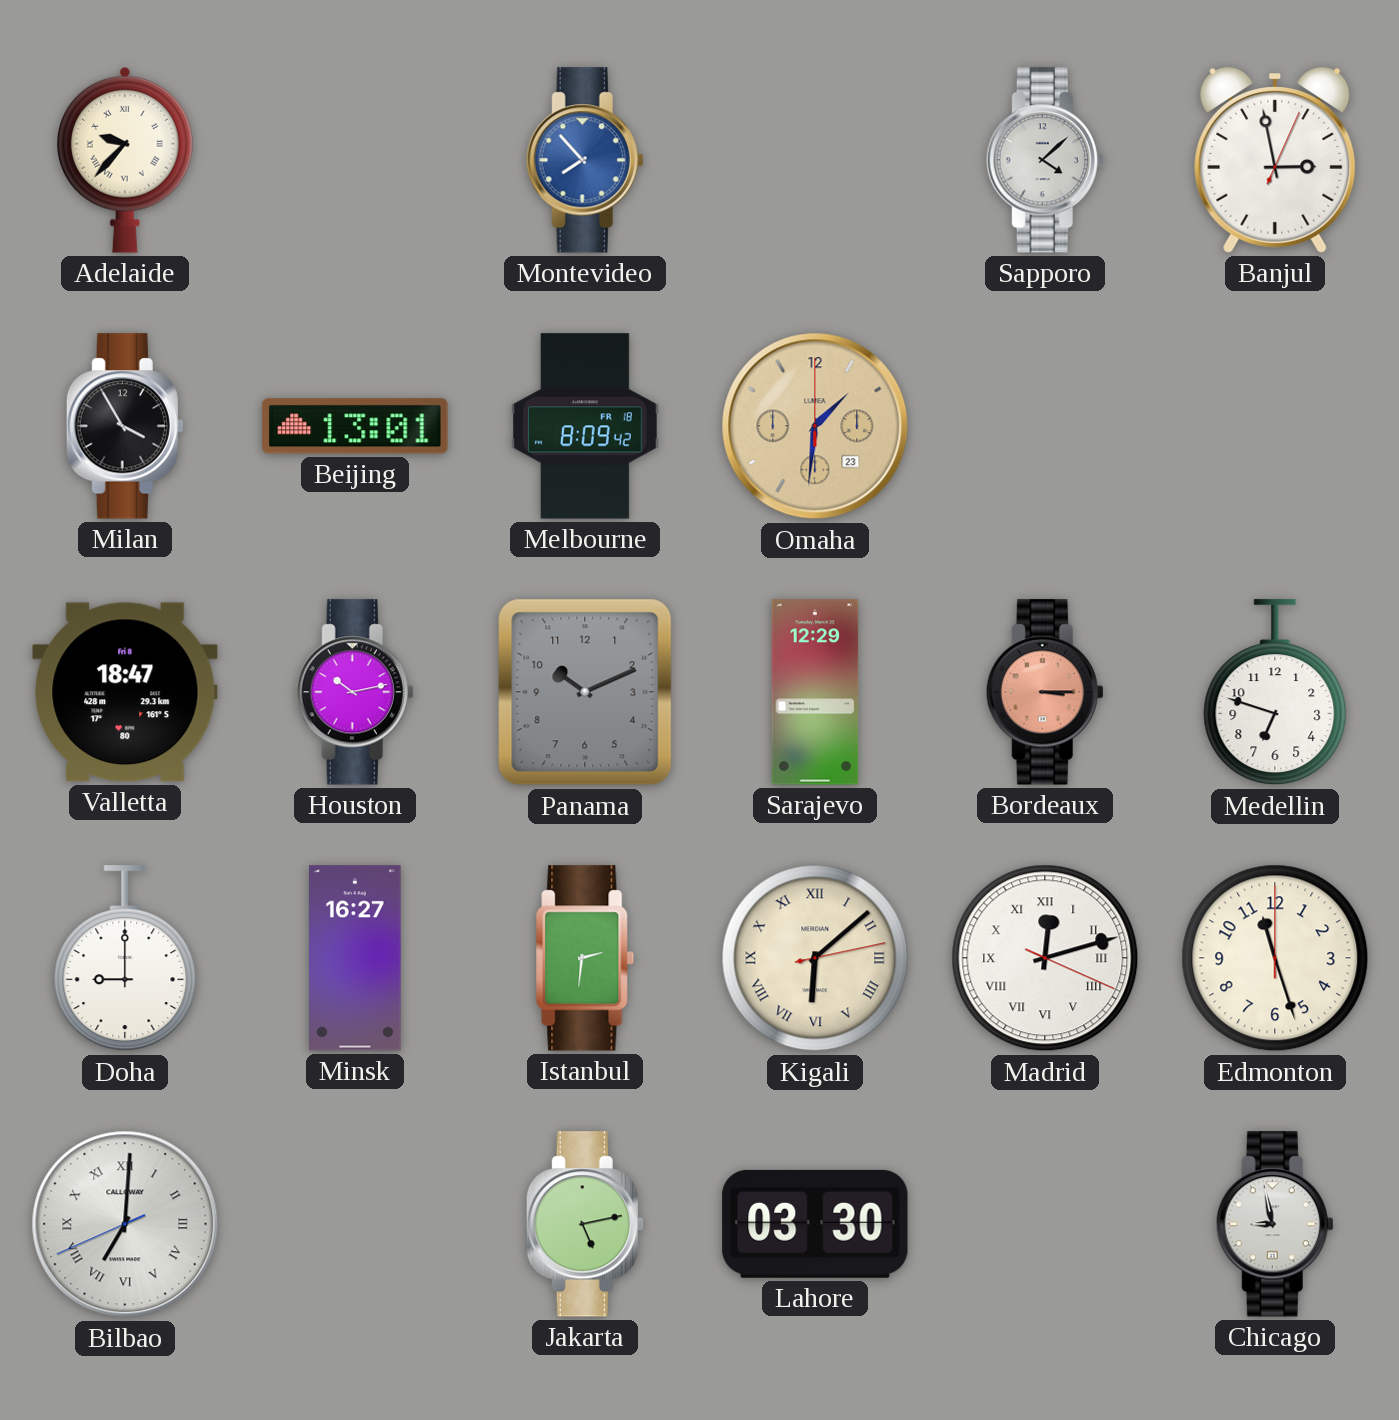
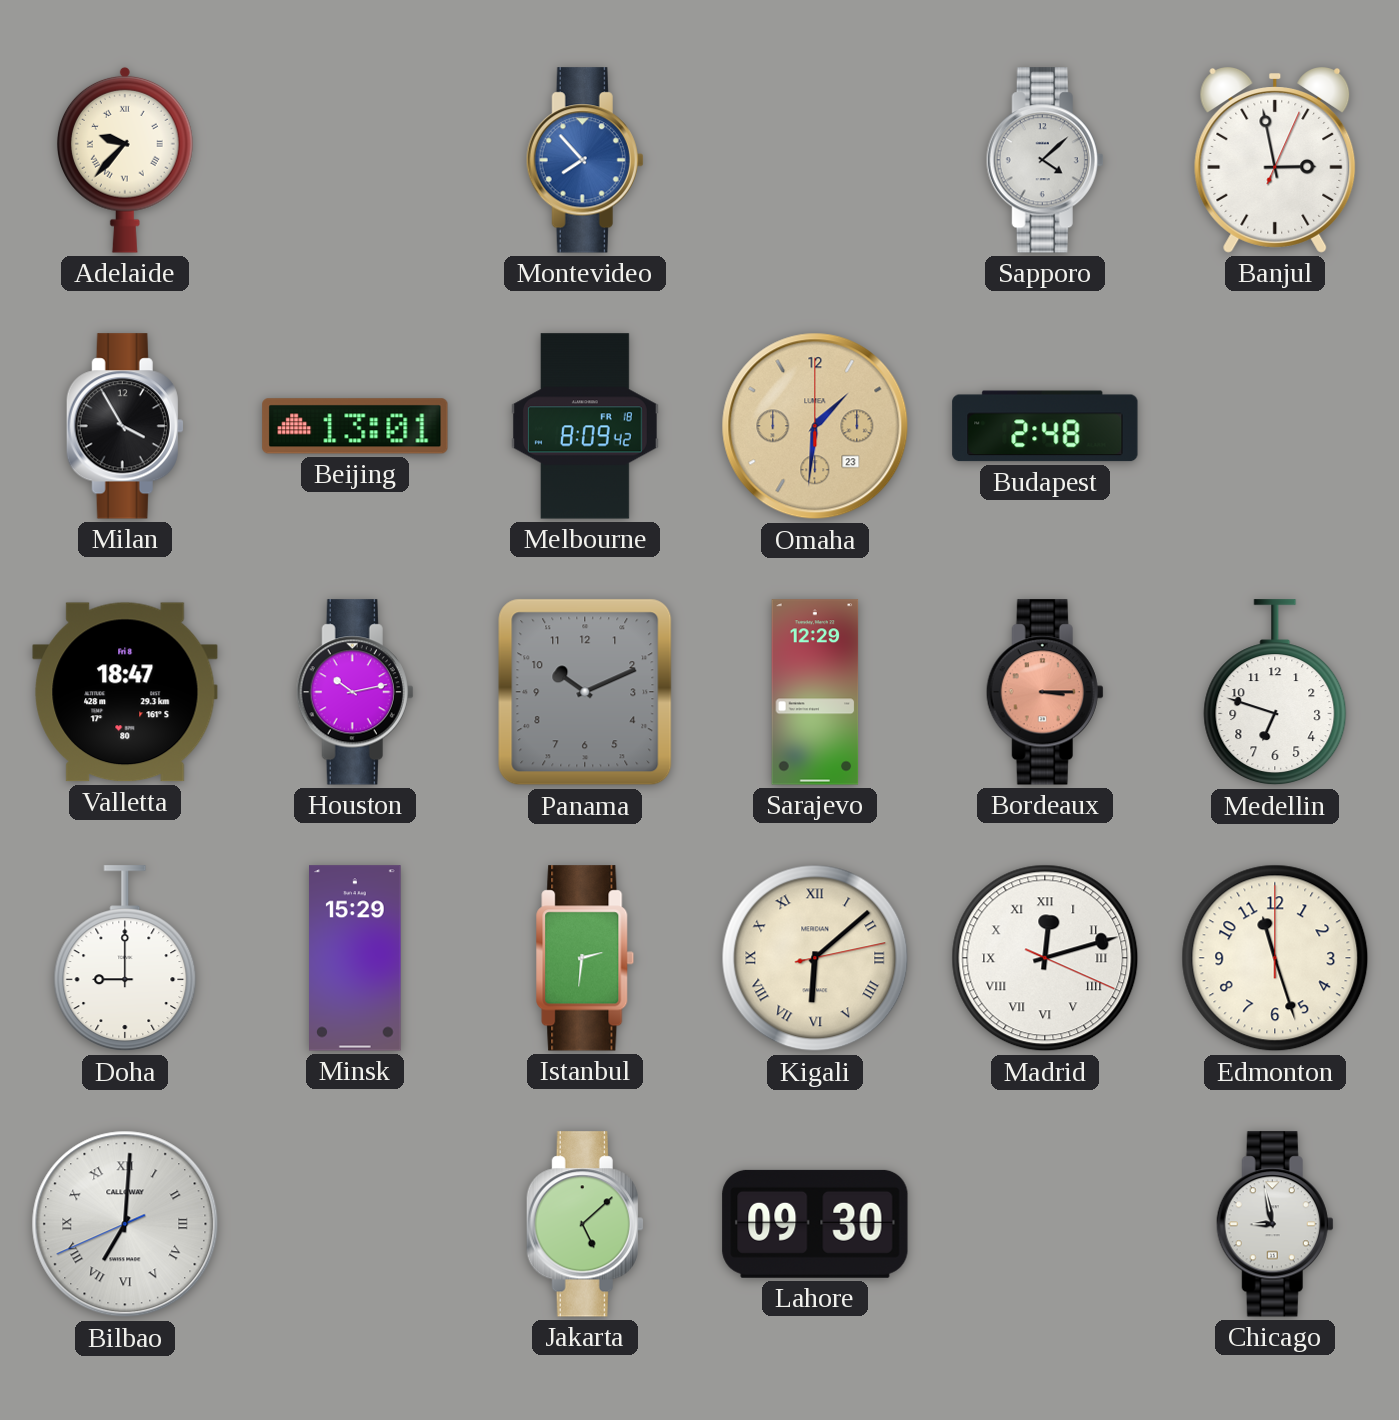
Budapest: none -> 2:48 (1045, 426)
Minsk: 16:27 -> 15:29 (355, 958)
Jakarta: 5:13 -> 5:08 (585, 1224)
Lahore: 03:30 -> 09:30 (815, 1224)
